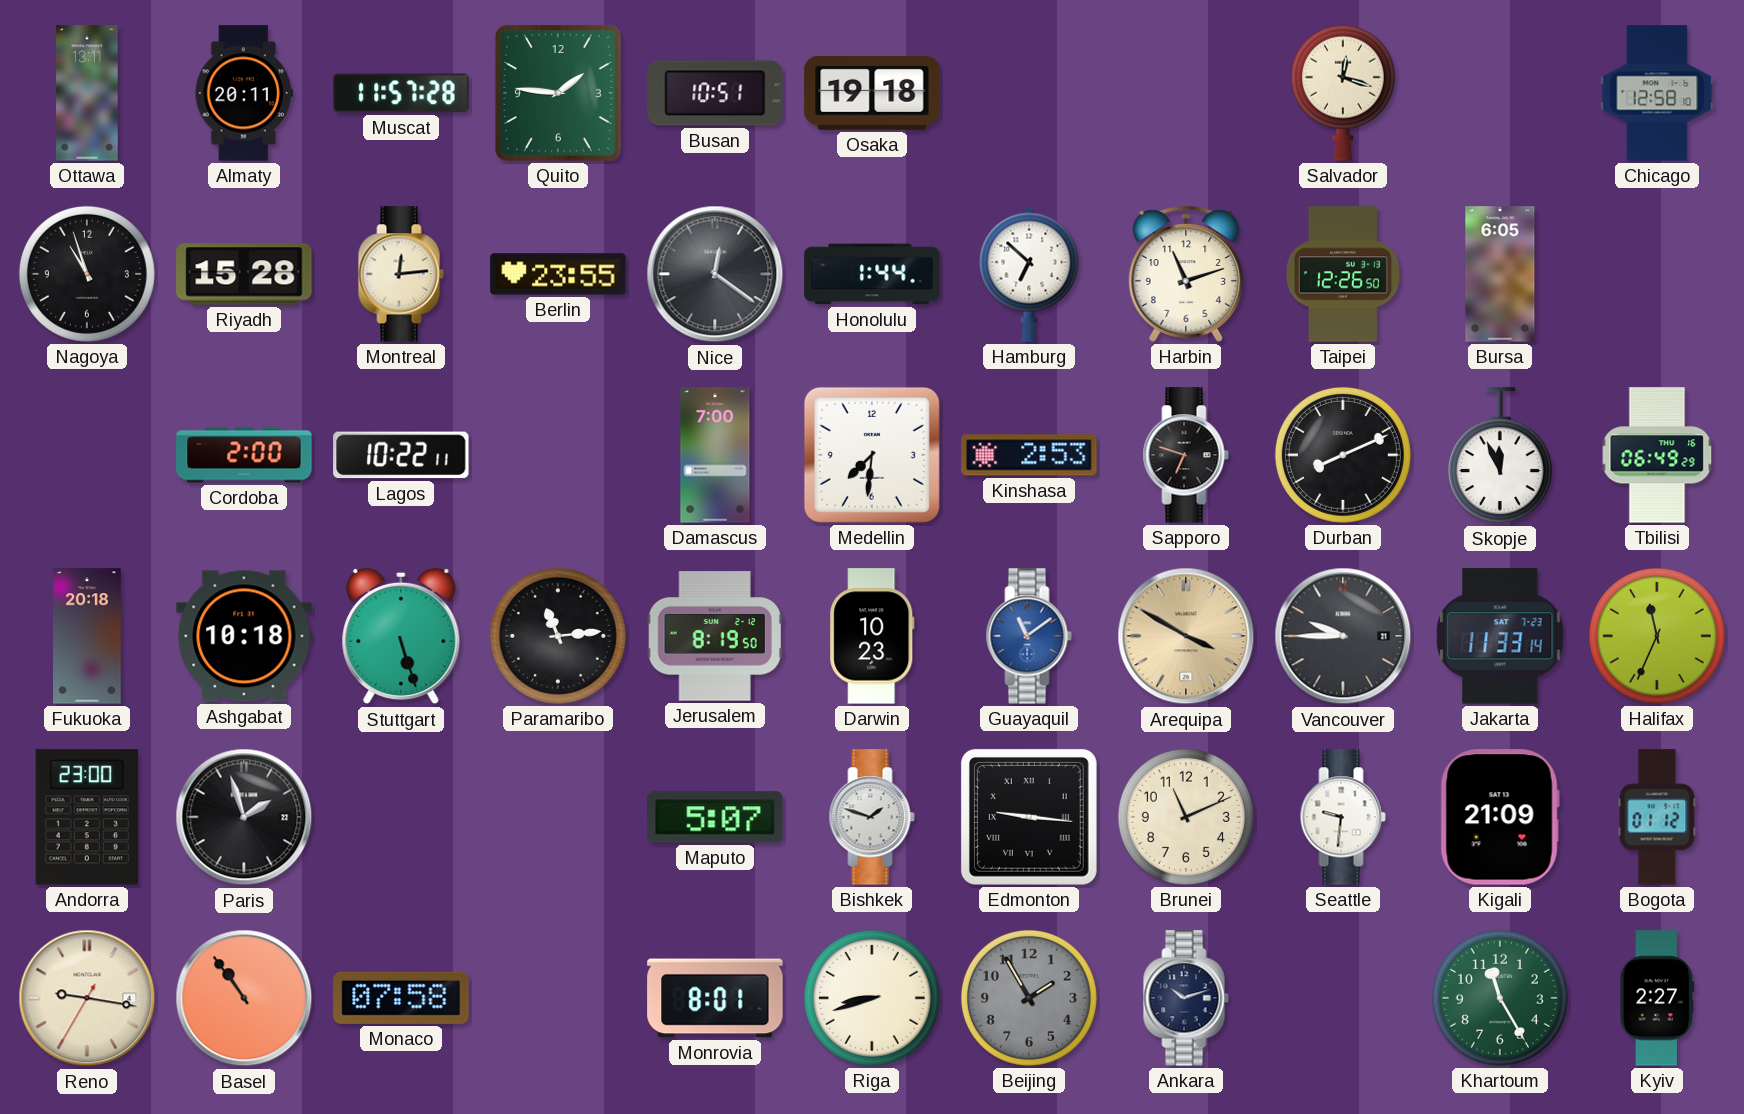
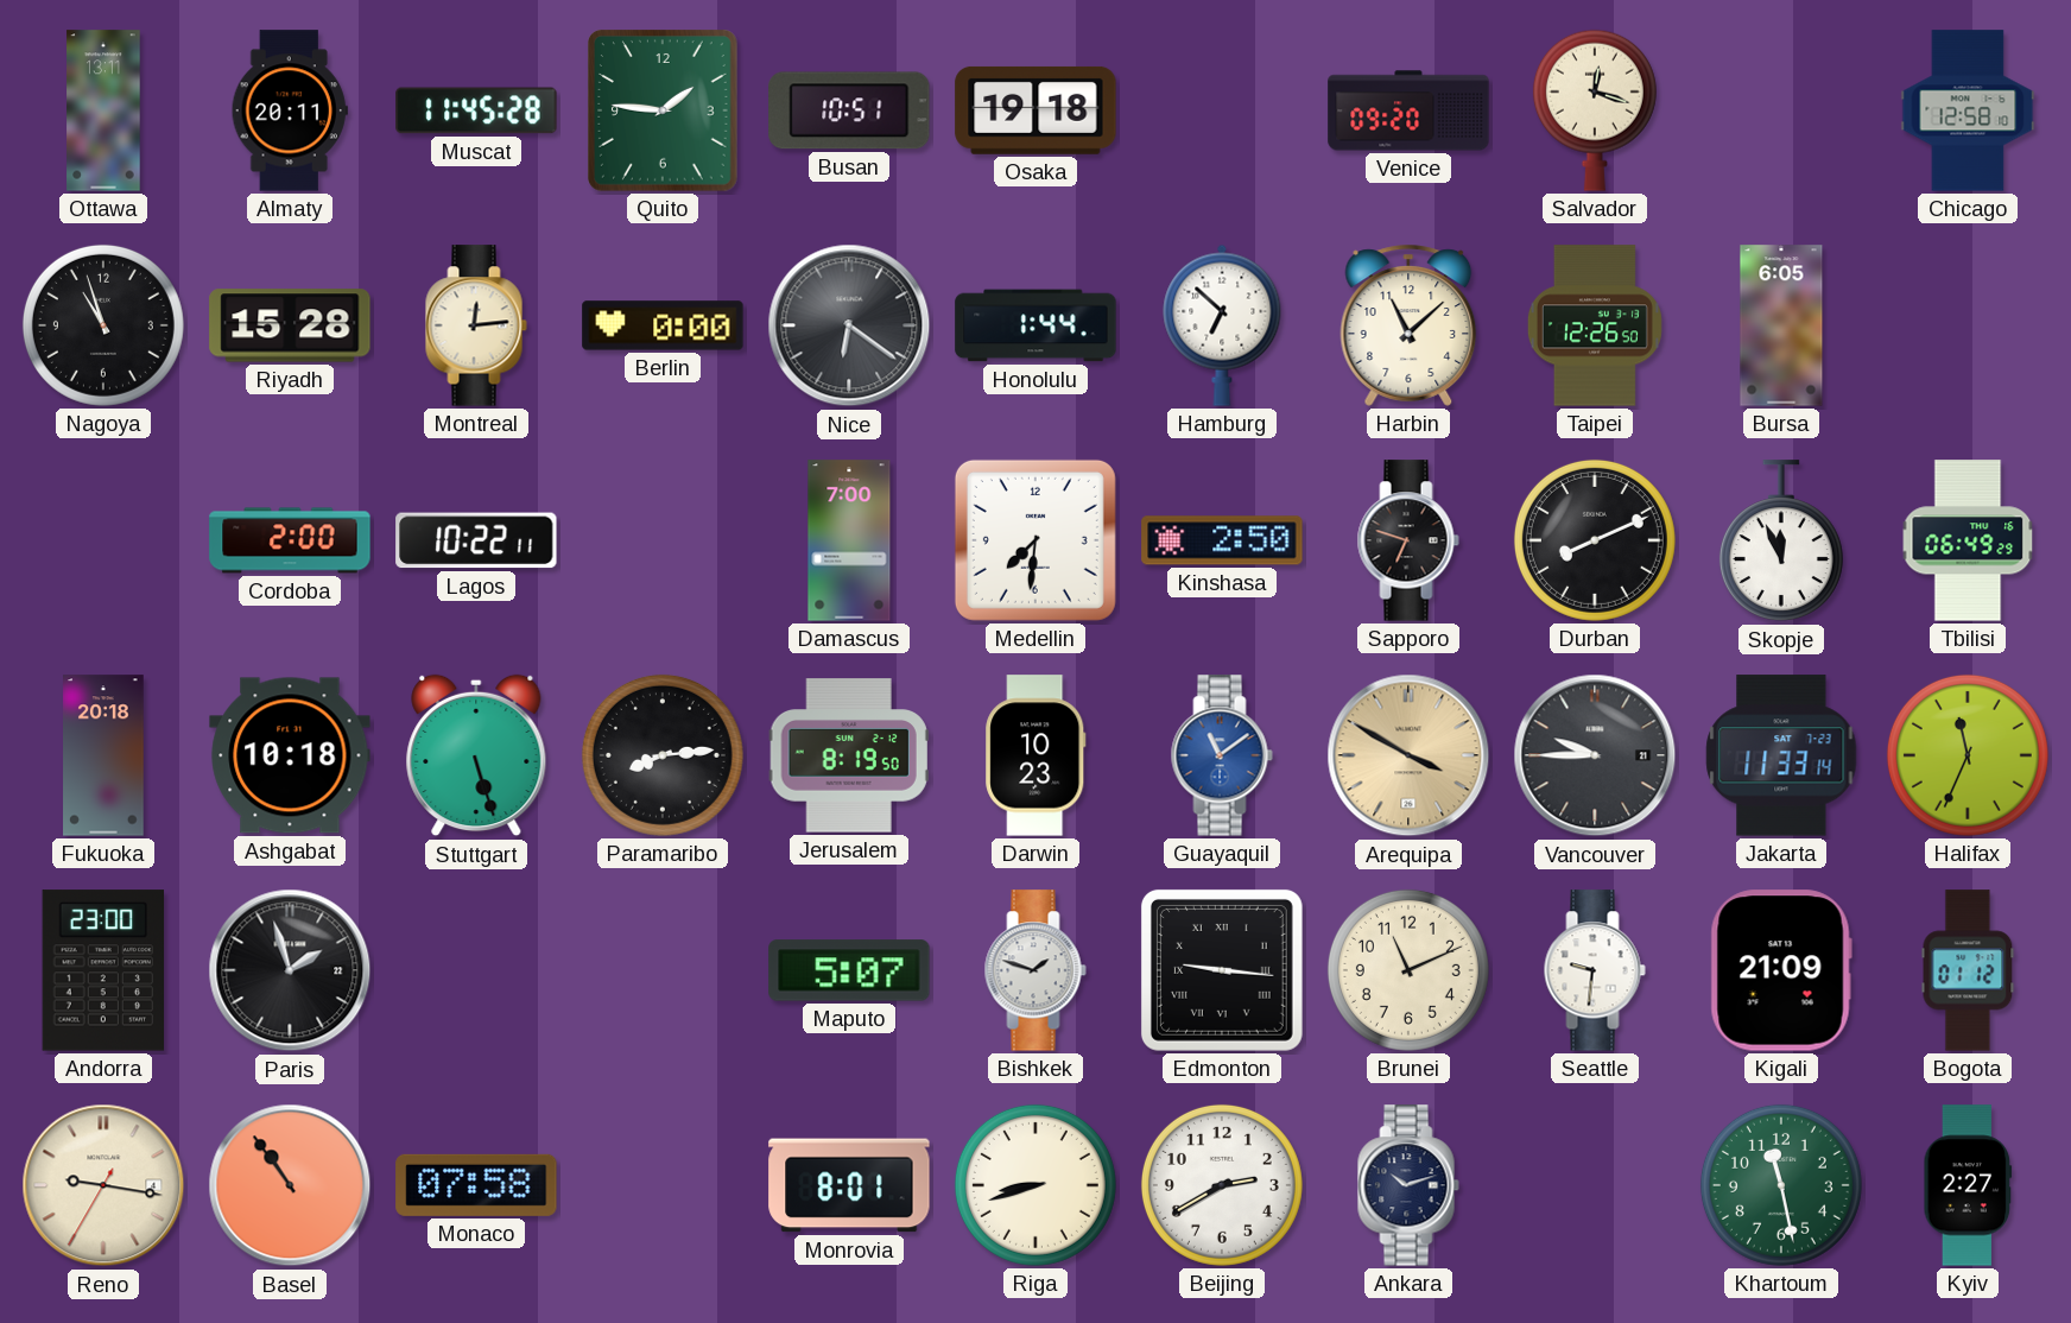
Muscat: 11:57 -> 11:45 (476, 110)
Venice: none -> 09:20 (1408, 110)
Berlin: 23:55 -> 0:00 (663, 325)
Nice: 12:21 -> 6:21 (849, 325)
Harbin: 11:12 -> 11:08 (1408, 325)
Kinshasa: 2:53 -> 2:50 (1222, 540)
Paramaribo: 11:14 -> 8:14 (663, 755)
Beijing: 1:55 -> 2:40 (1222, 1185)
Beijing dial: grey -> white (1222, 1185)
Khartoum: 11:25 -> 11:28 (1781, 1185)
